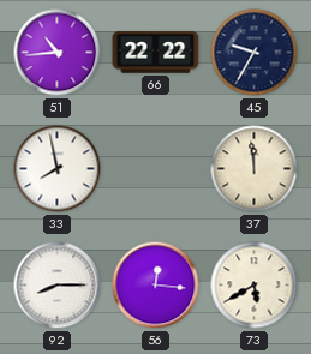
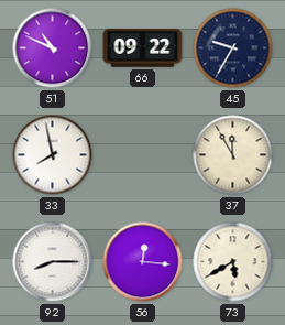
51: 10:44 -> 10:49 (53, 48)
66: 22:22 -> 09:22 (143, 48)
37: 11:59 -> 11:55 (233, 155)
